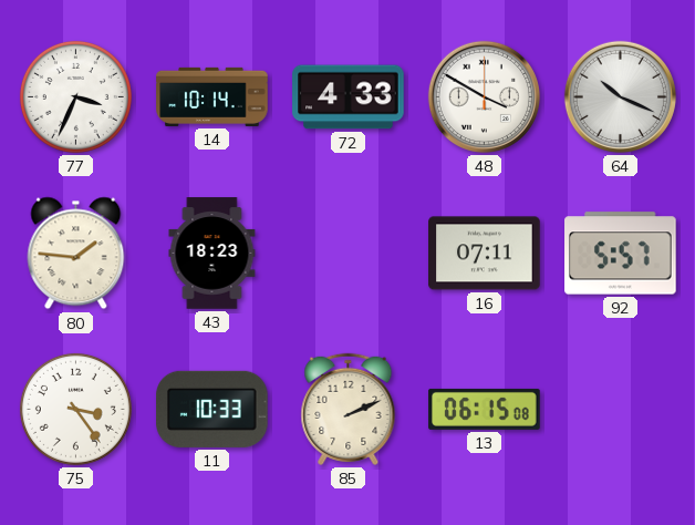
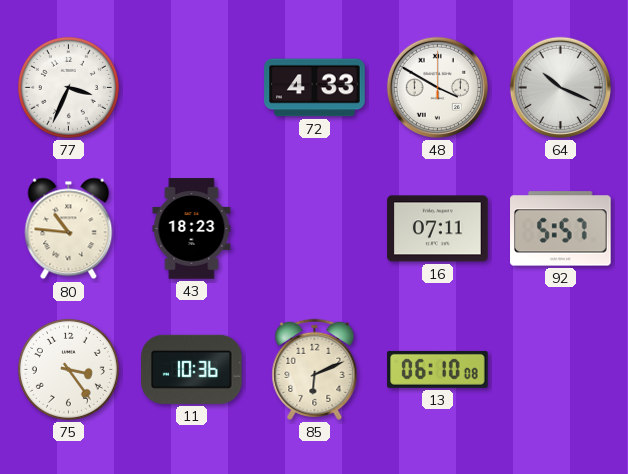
14: 10:14 -> none (212, 96)
80: 1:46 -> 10:46 (69, 229)
11: 10:33 -> 10:36 (192, 369)
85: 2:11 -> 6:11 (315, 369)
13: 06:15 -> 06:10 (438, 369)
